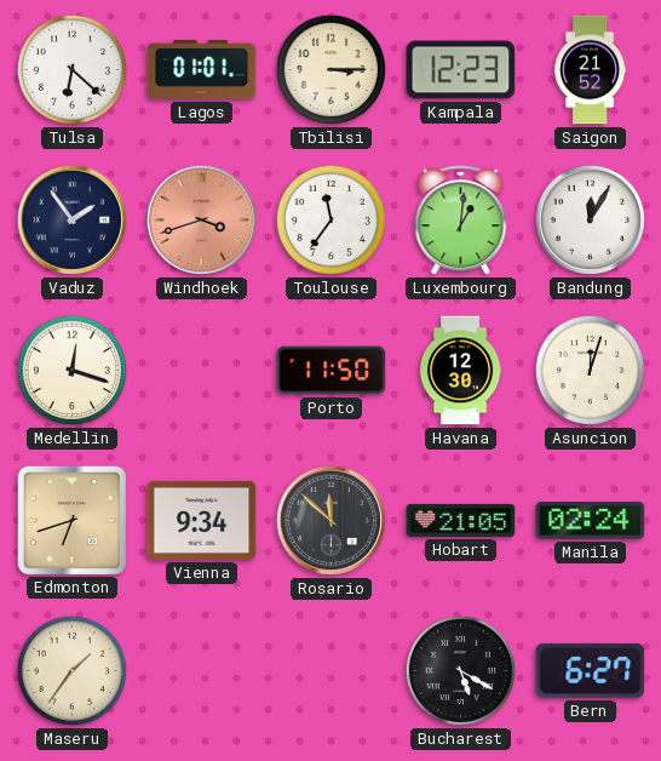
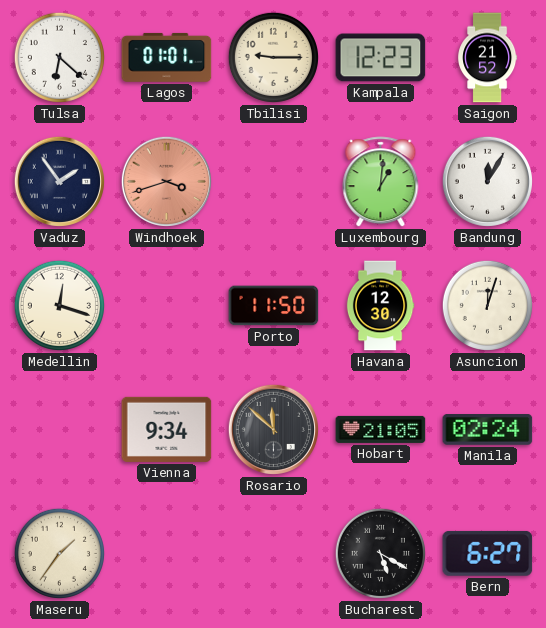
Tbilisi: 3:15 -> 9:15 (273, 57)
Toulouse: 11:36 -> none (330, 219)
Edmonton: 6:42 -> none (71, 520)
